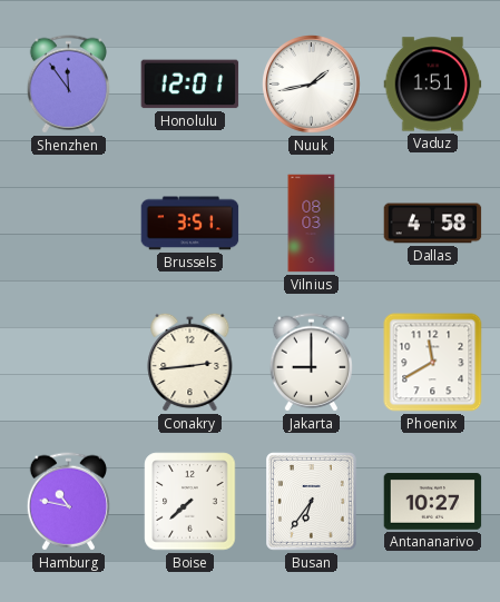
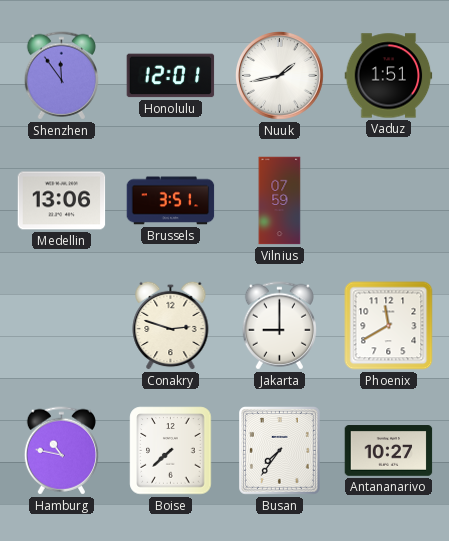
Medellin: none -> 13:06 (62, 201)
Vilnius: 08:03 -> 07:59 (280, 201)
Dallas: 4:58 -> none (433, 224)
Conakry: 2:44 -> 2:48 (171, 325)
Busan: 6:36 -> 7:36 (280, 451)
